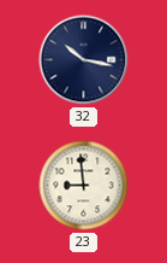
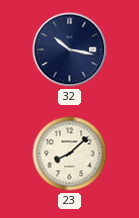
23: 8:59 -> 8:08 (70, 154)
